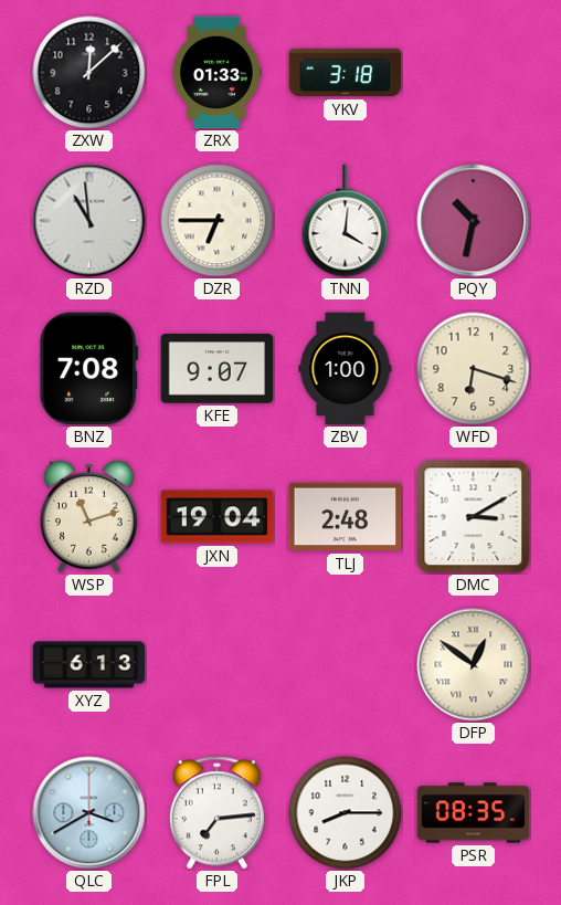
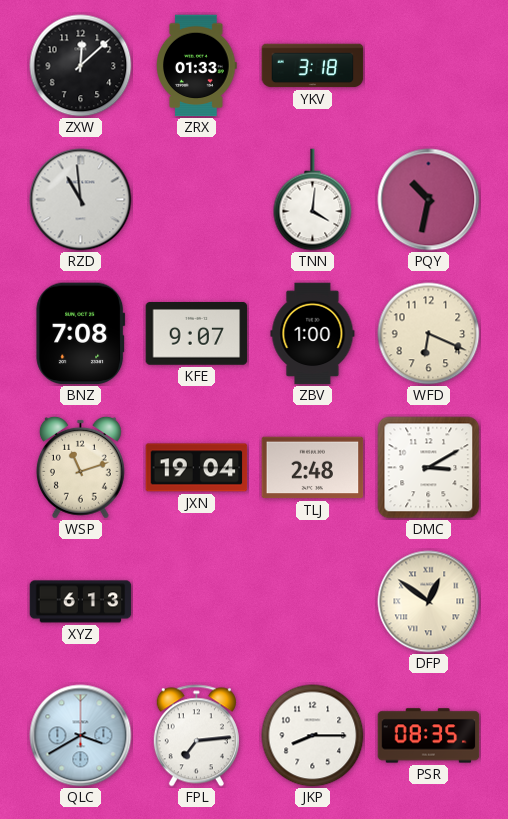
DZR: 6:45 -> none (218, 221)
WFD: 6:18 -> 6:19 (429, 334)
